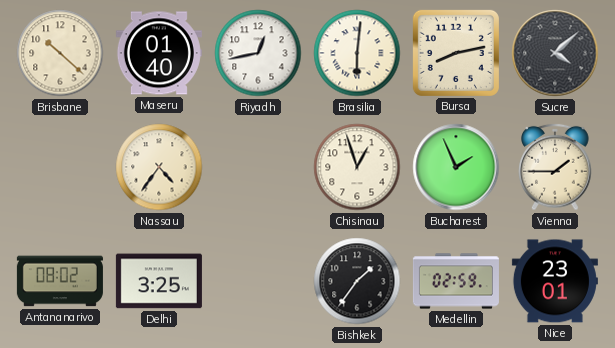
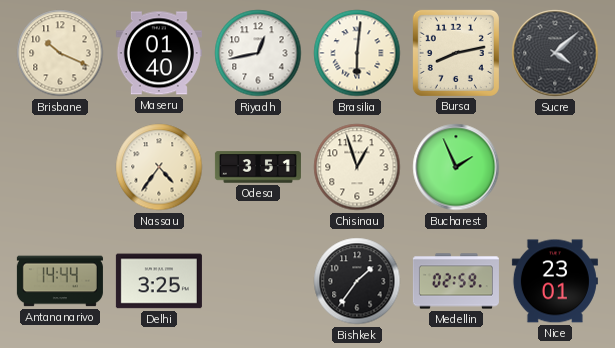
Brisbane: 10:22 -> 10:19 (60, 53)
Odesa: none -> 3:51 (258, 167)
Vienna: 1:45 -> none (555, 167)
Antananarivo: 08:02 -> 14:44 (60, 281)
